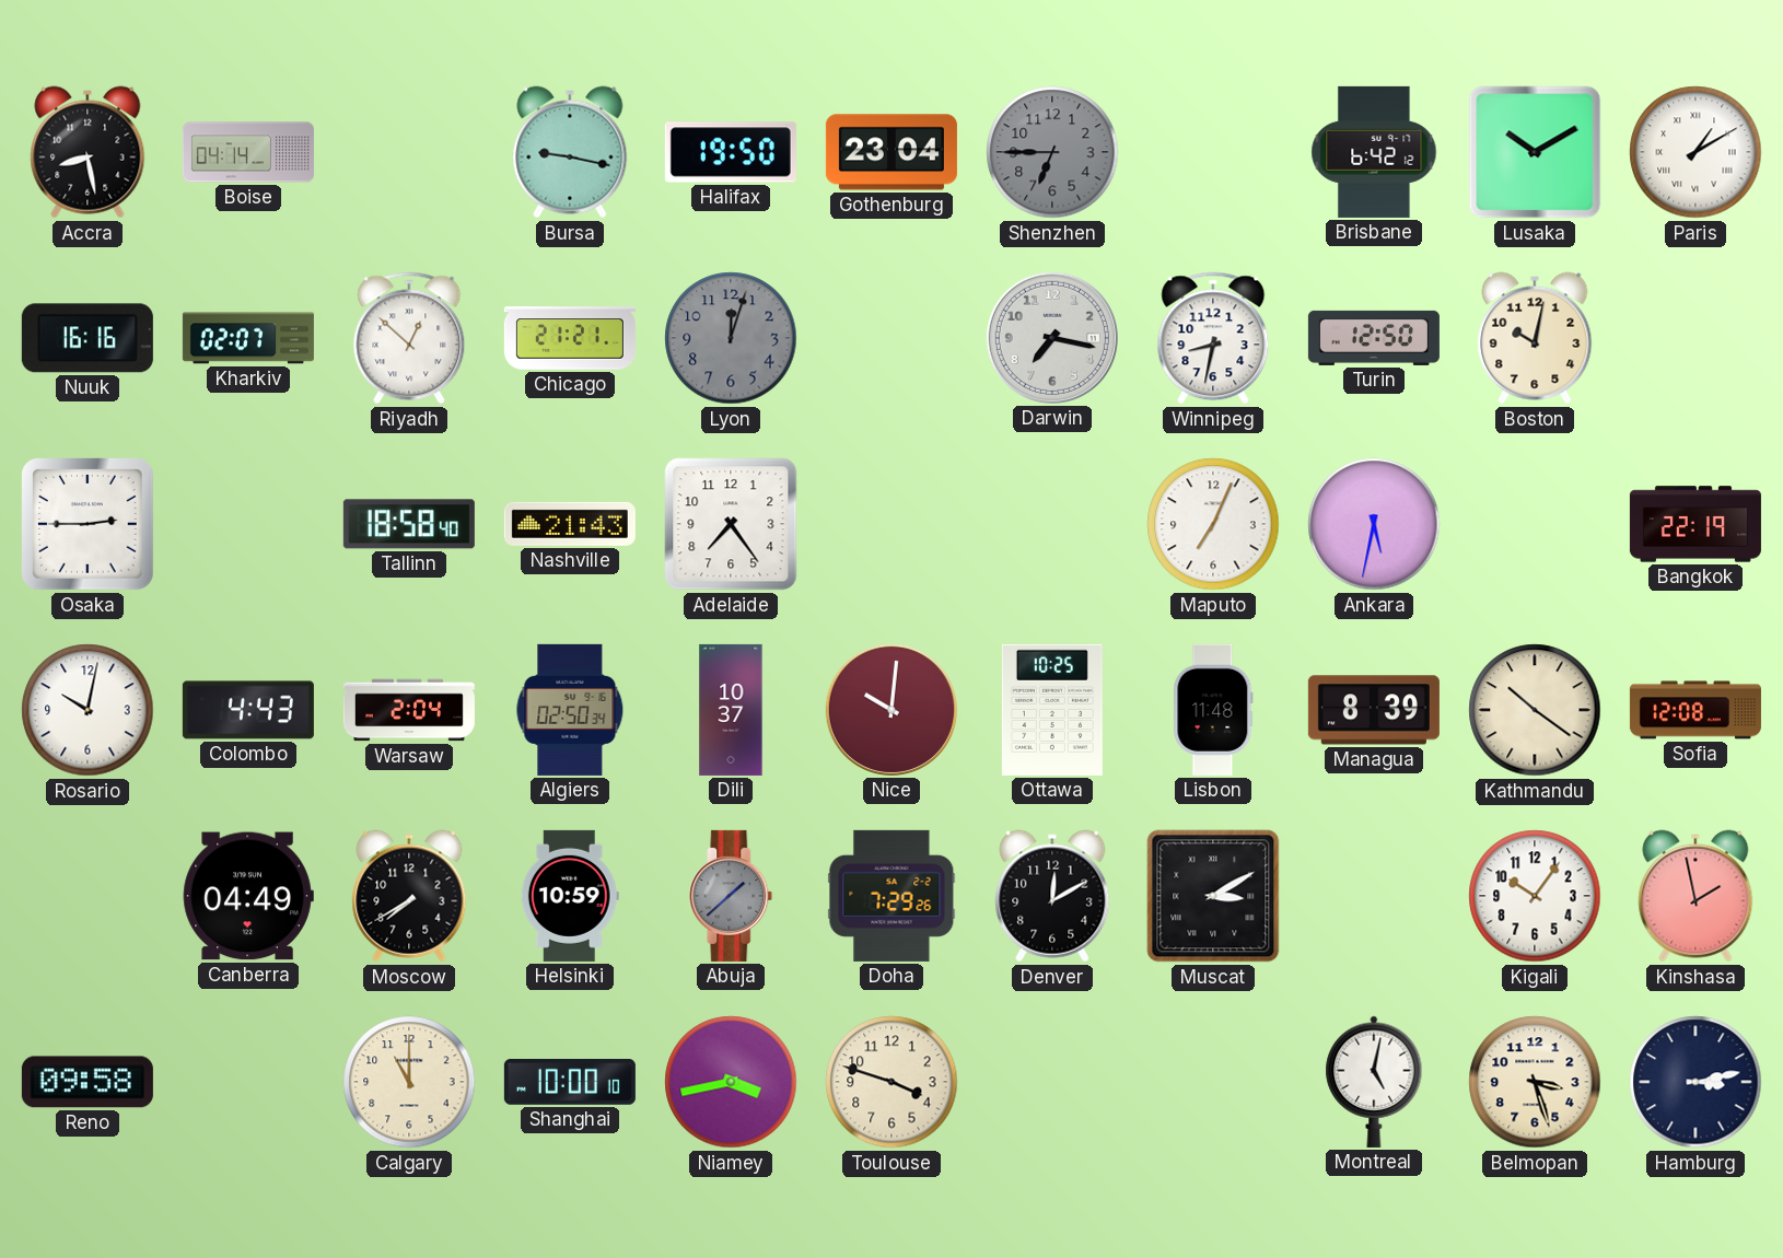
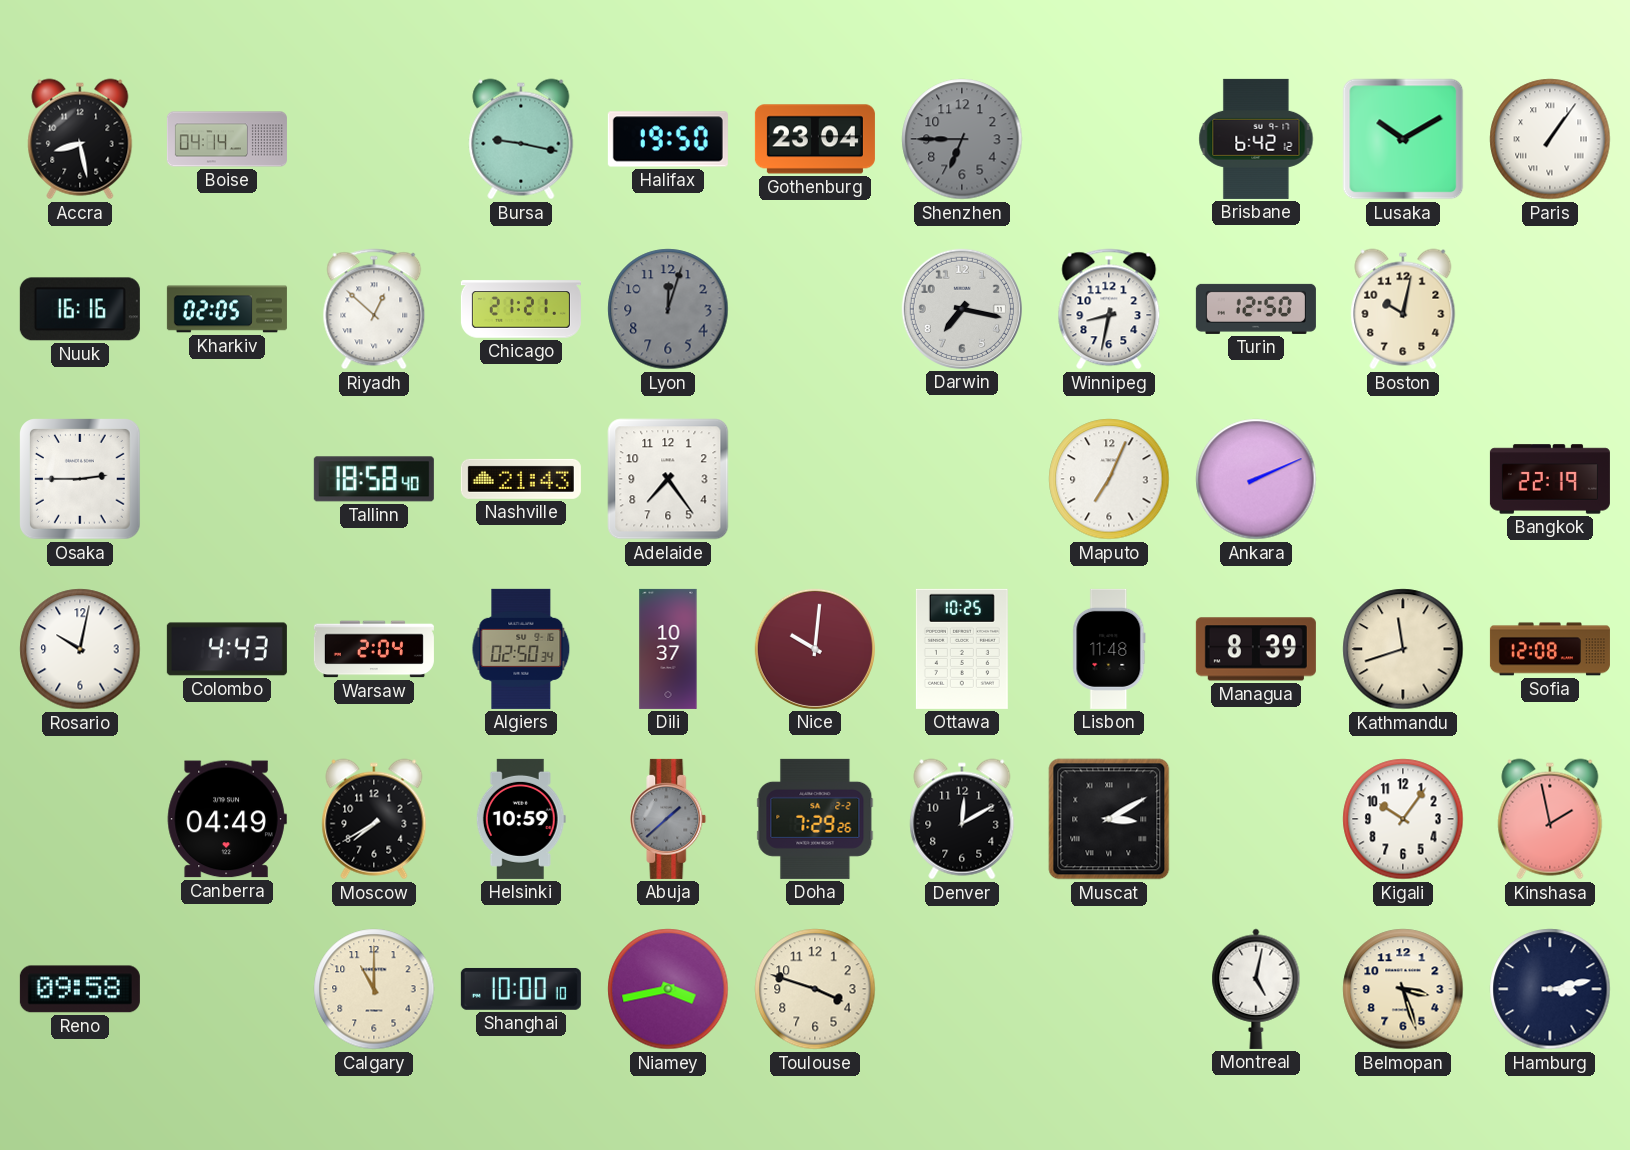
Paris: 1:10 -> 1:06 (1550, 139)
Kharkiv: 02:07 -> 02:05 (227, 309)
Ankara: 5:32 -> 2:11 (1256, 479)
Kathmandu: 10:21 -> 11:42 (1403, 649)
